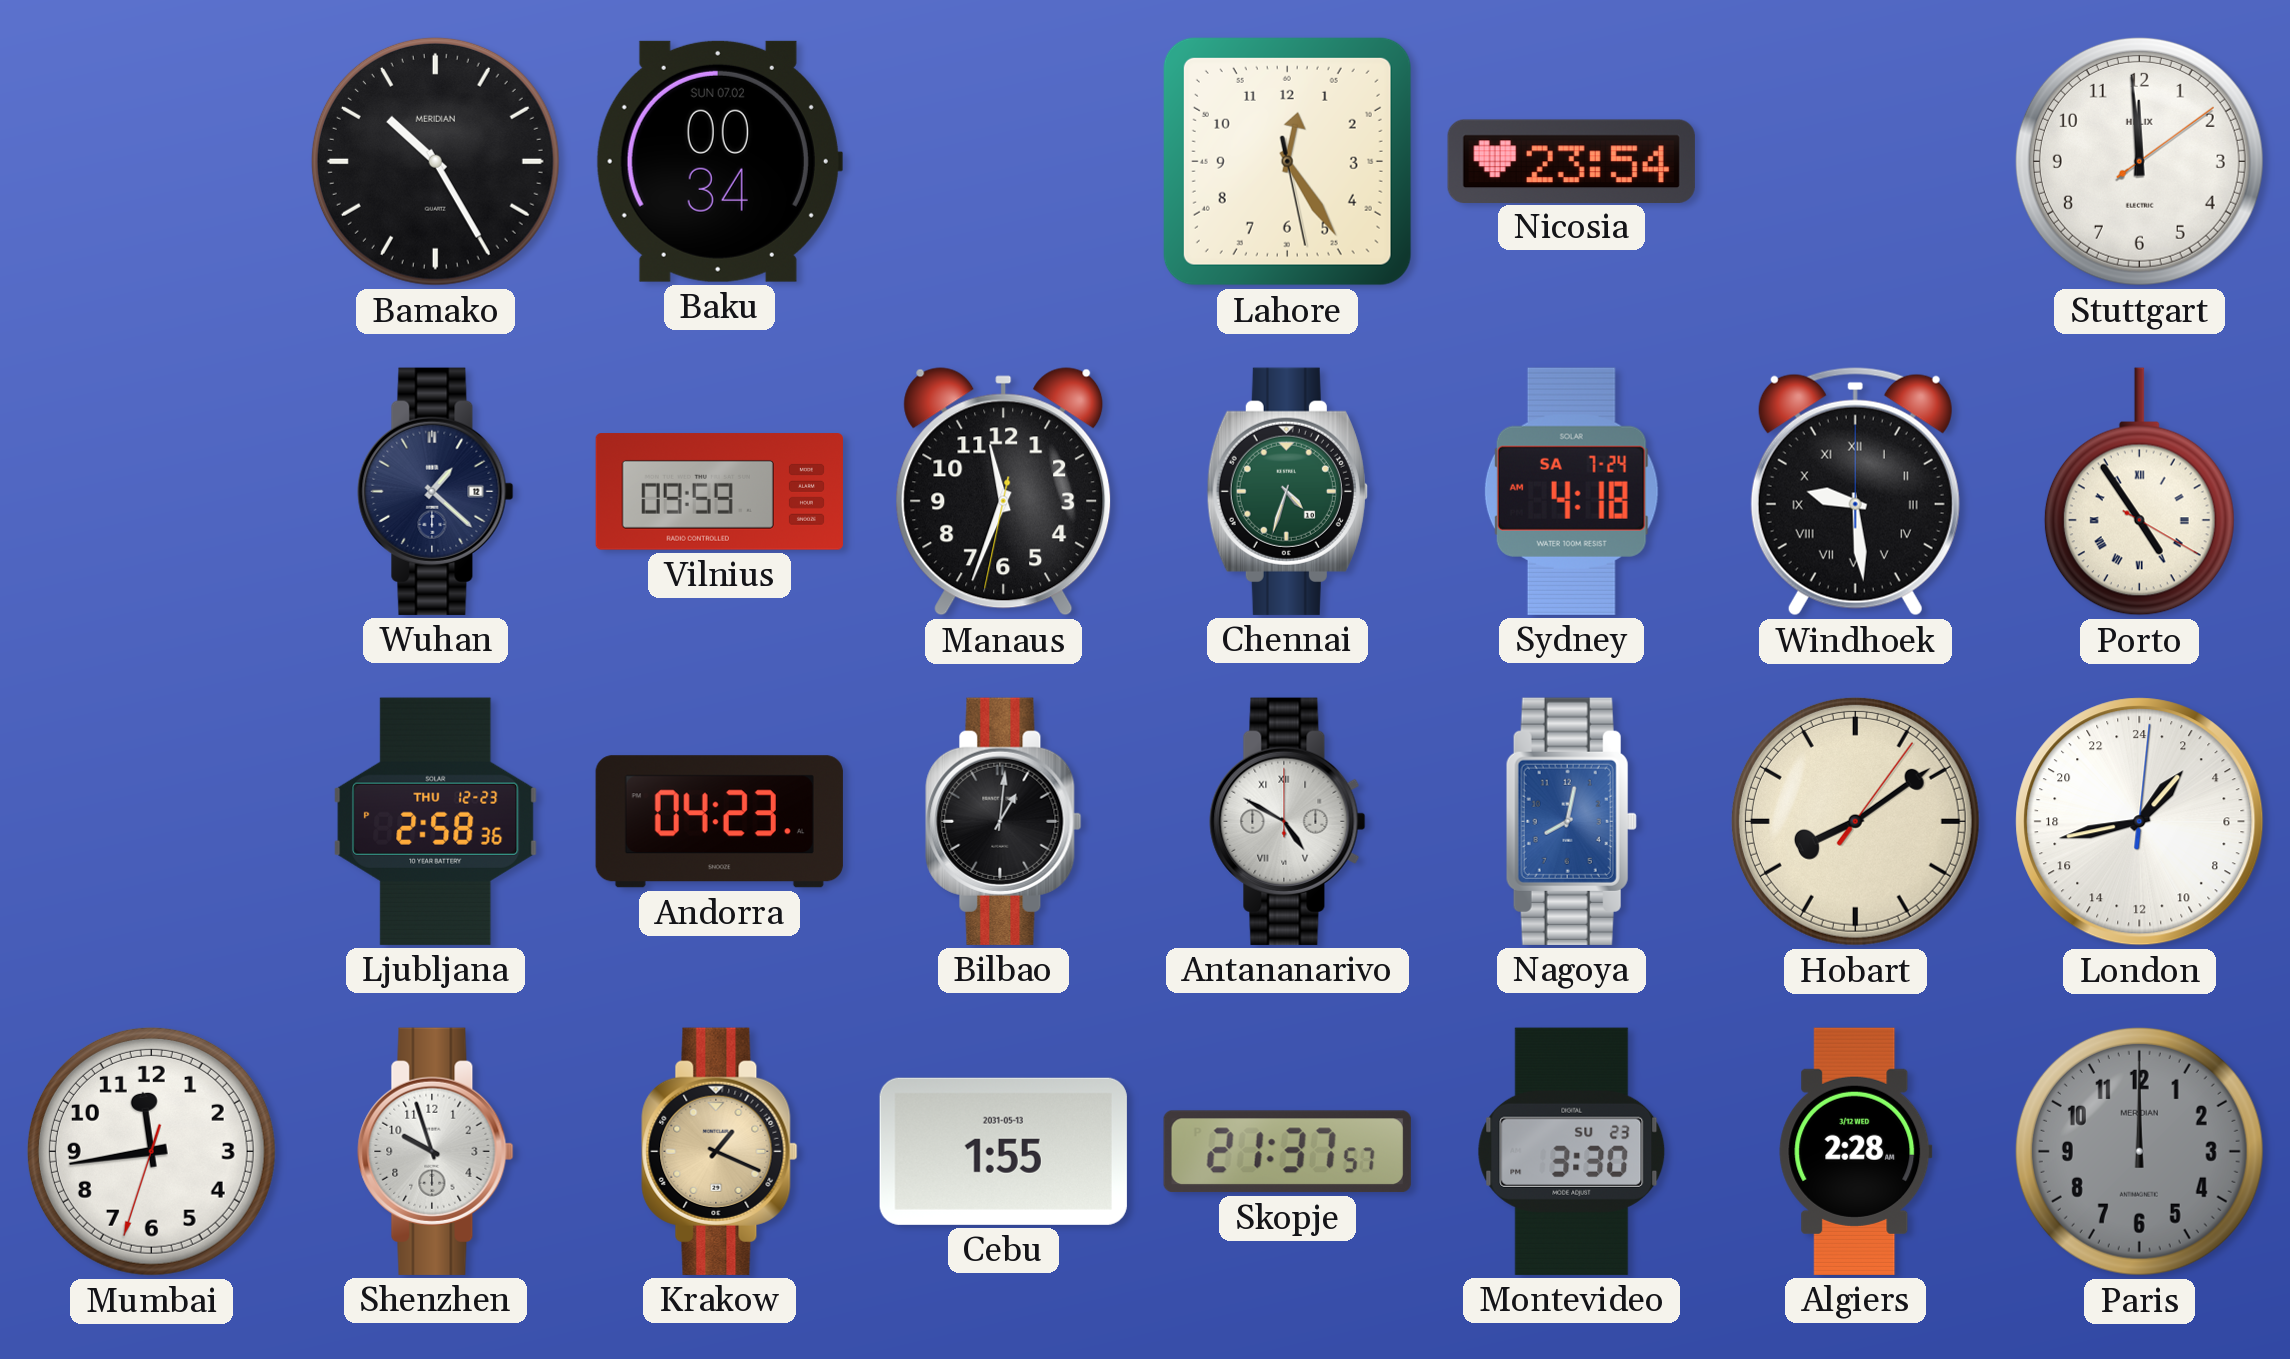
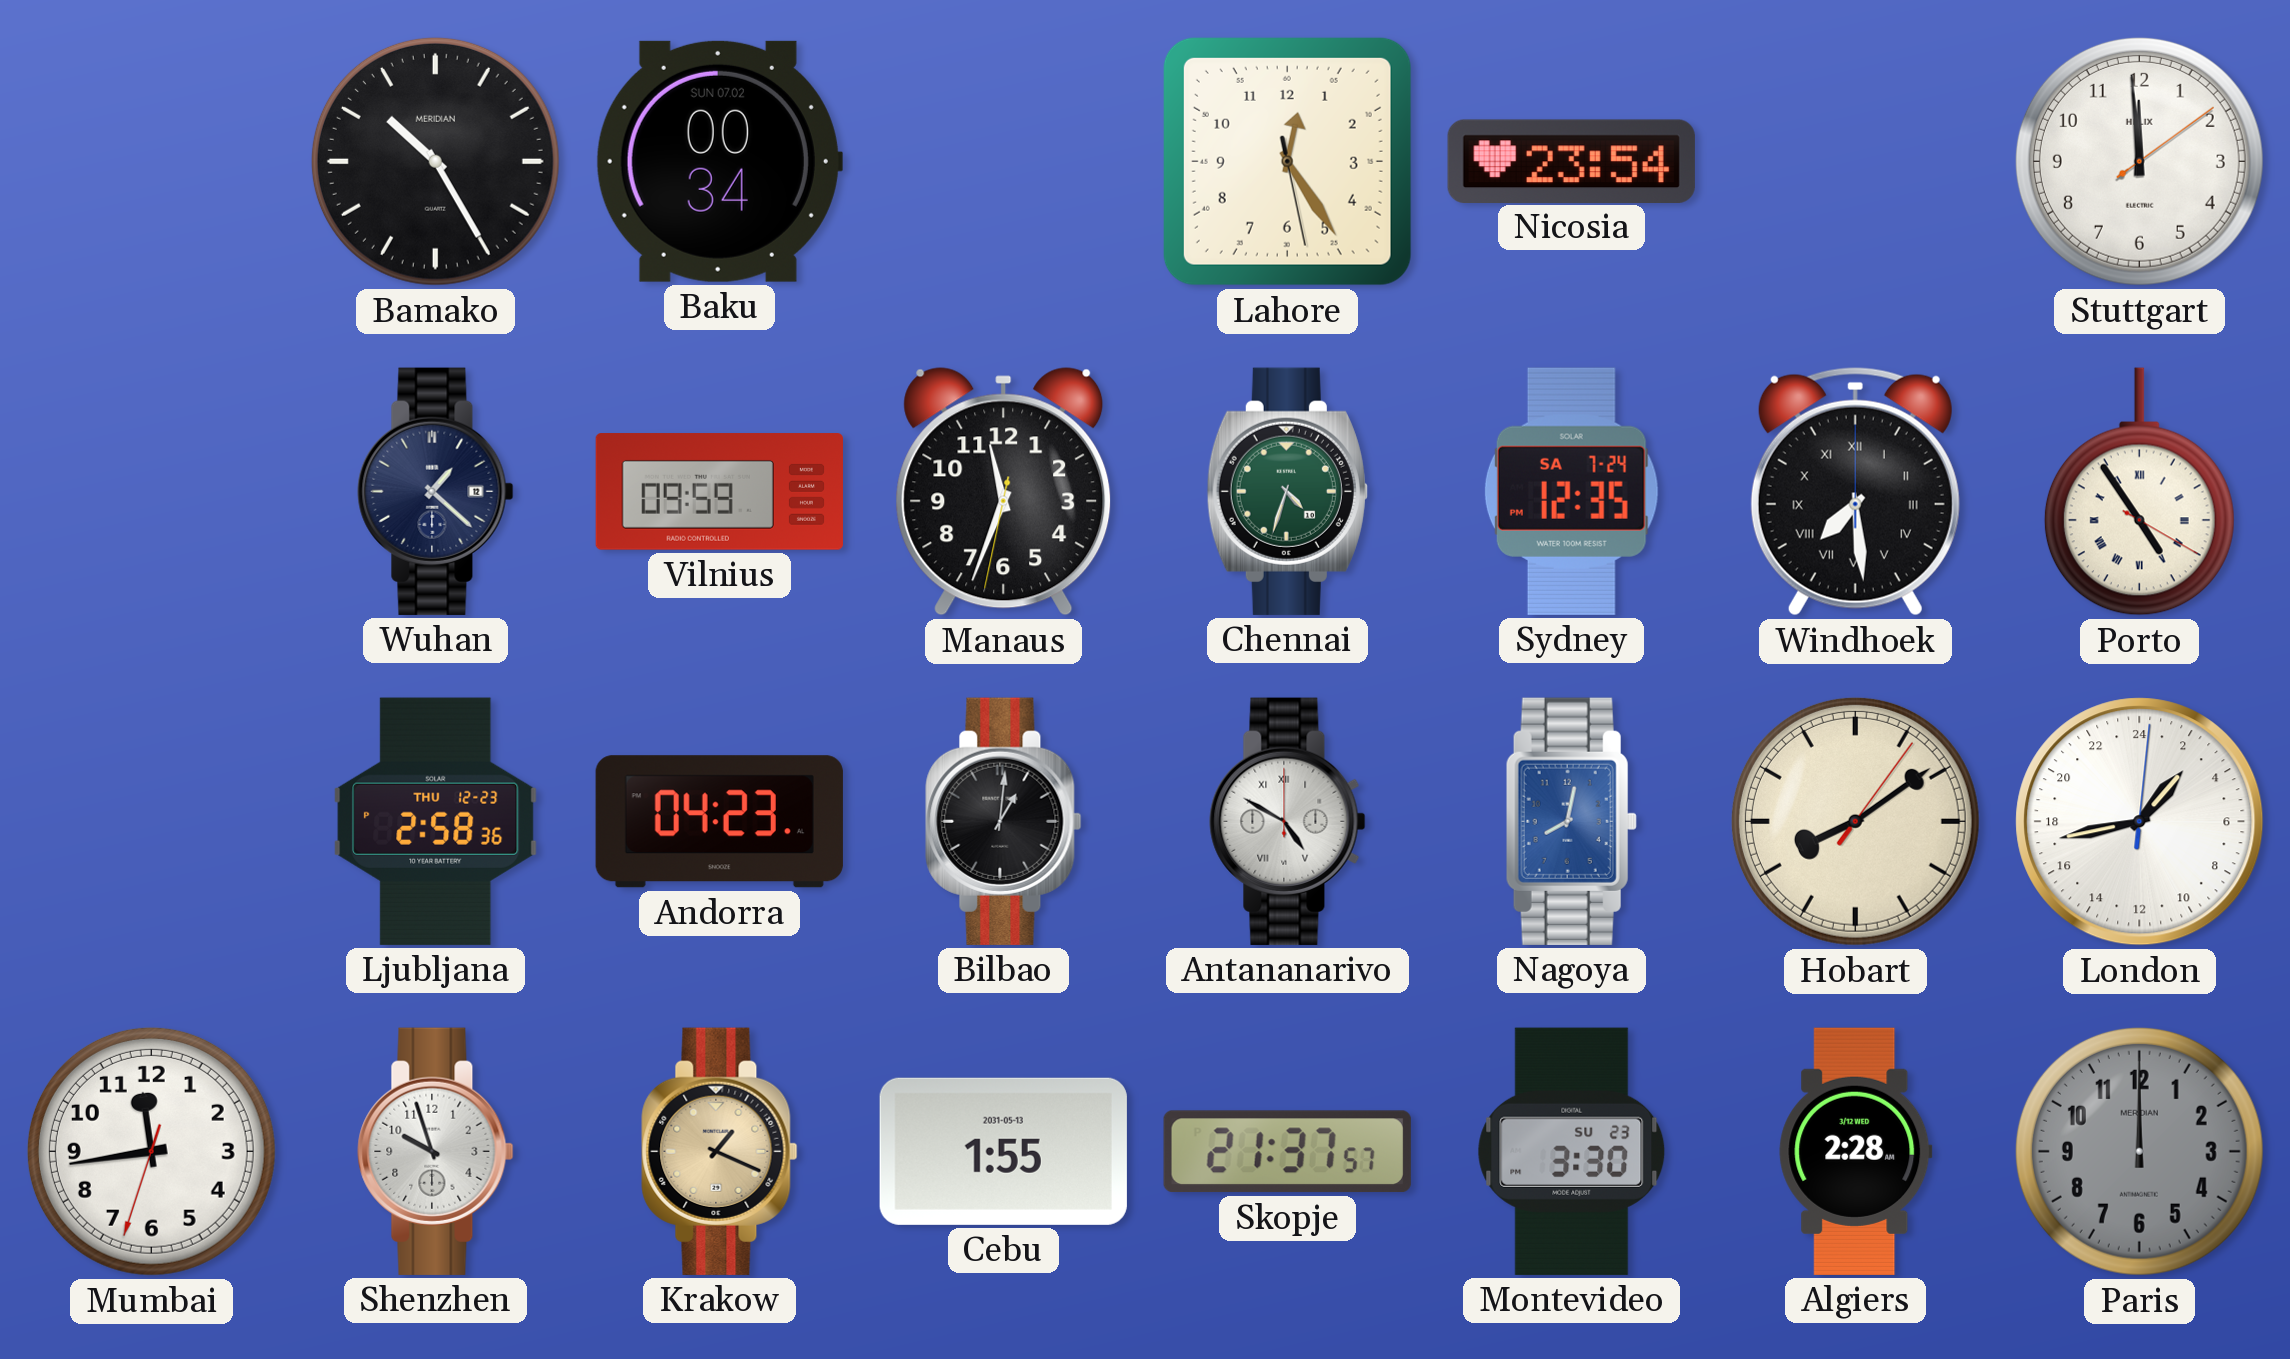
Sydney: 4:18 -> 12:35 (1571, 491)
Windhoek: 9:29 -> 7:29 (1855, 491)
